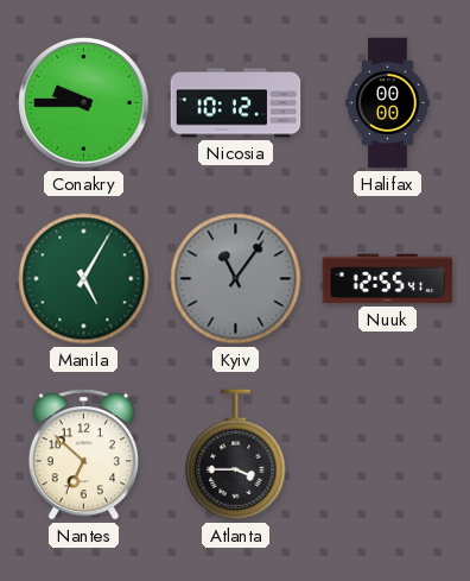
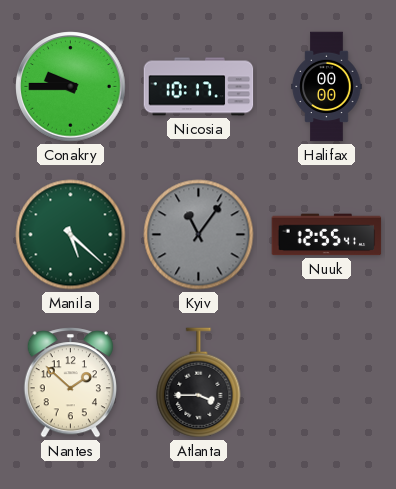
Nicosia: 10:12 -> 10:17 (199, 87)
Manila: 5:05 -> 5:22 (71, 235)
Nantes: 6:52 -> 1:52 (70, 383)
